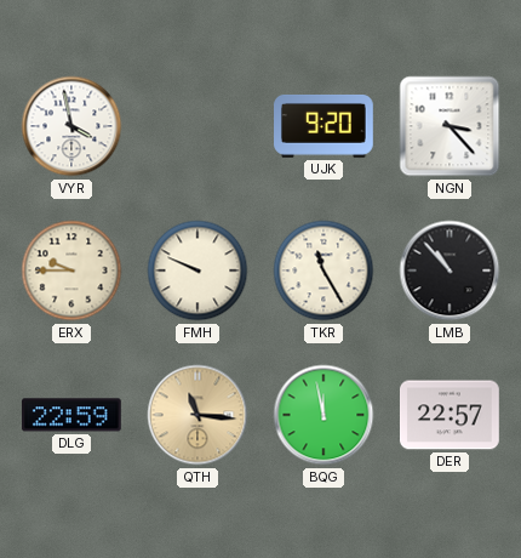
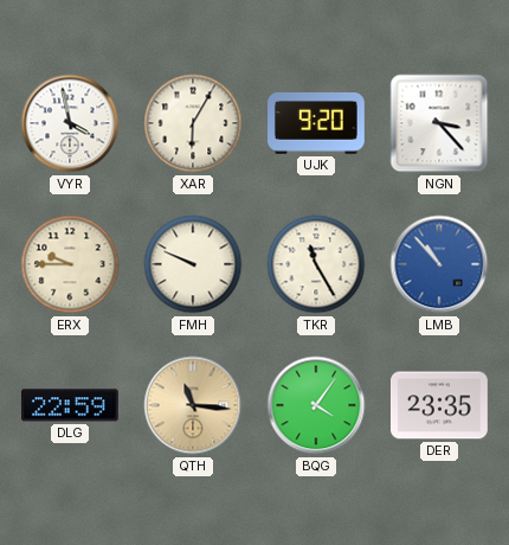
XAR: none -> 6:05 (193, 123)
LMB dial: black -> blue (439, 264)
BQG: 11:58 -> 4:06 (316, 405)
DER: 22:57 -> 23:35 (440, 405)
